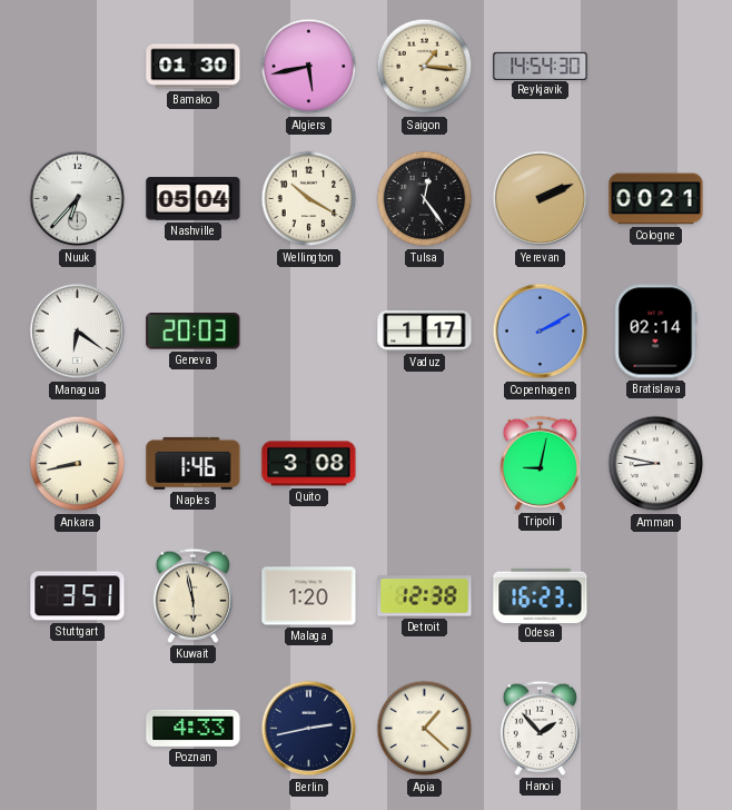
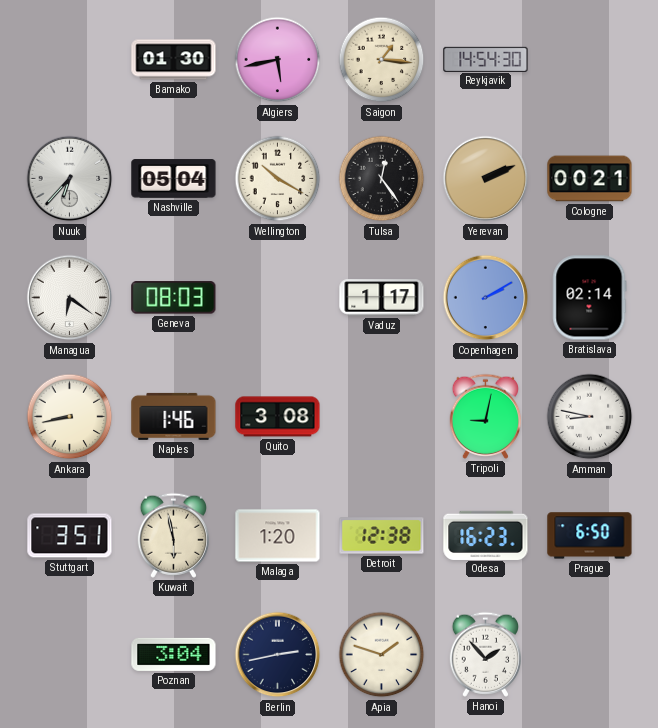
Geneva: 20:03 -> 08:03 (174, 298)
Prague: none -> 6:50 (590, 536)
Poznan: 4:33 -> 3:04 (174, 654)
Apia: 1:22 -> 1:48 (382, 655)
